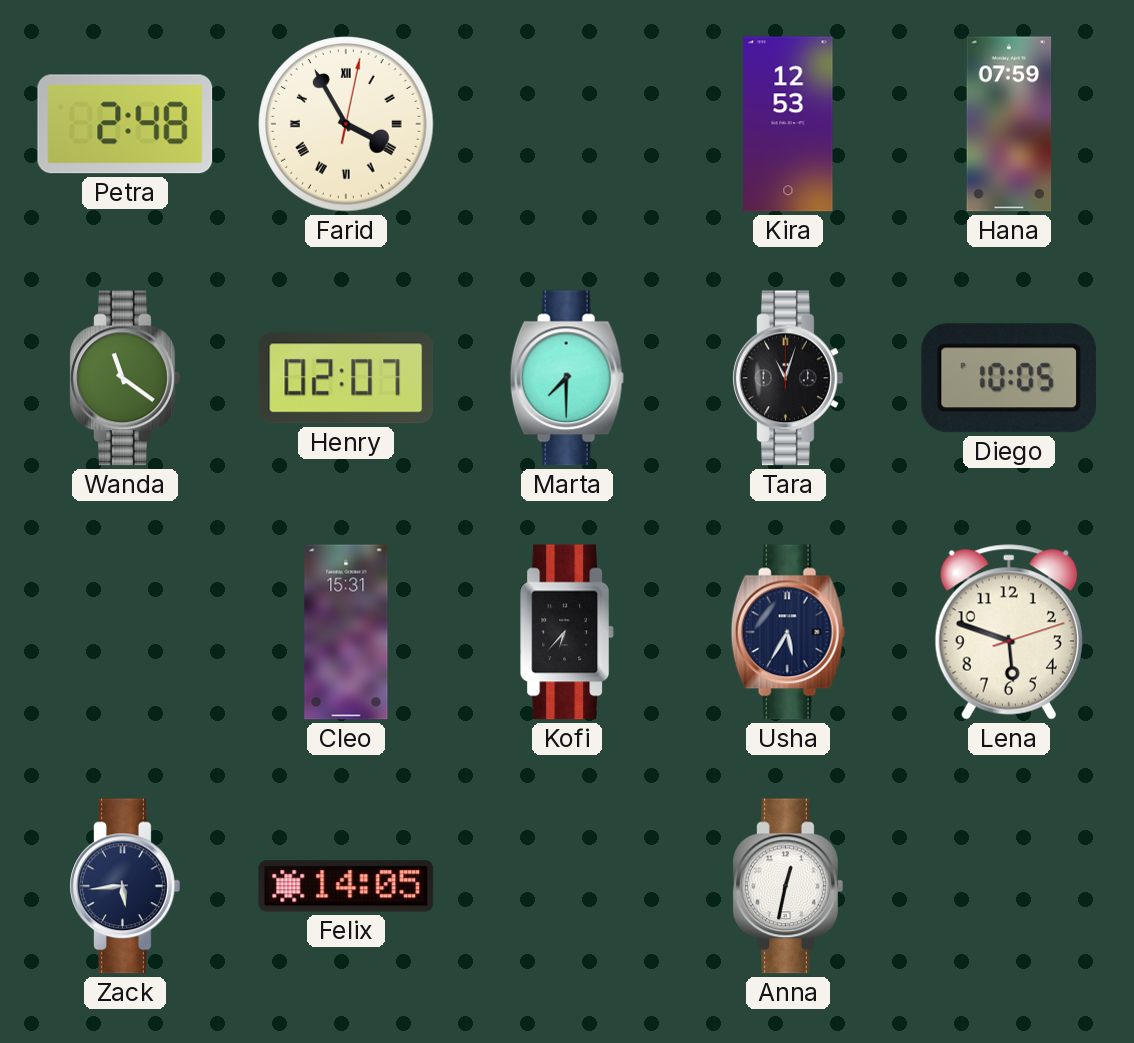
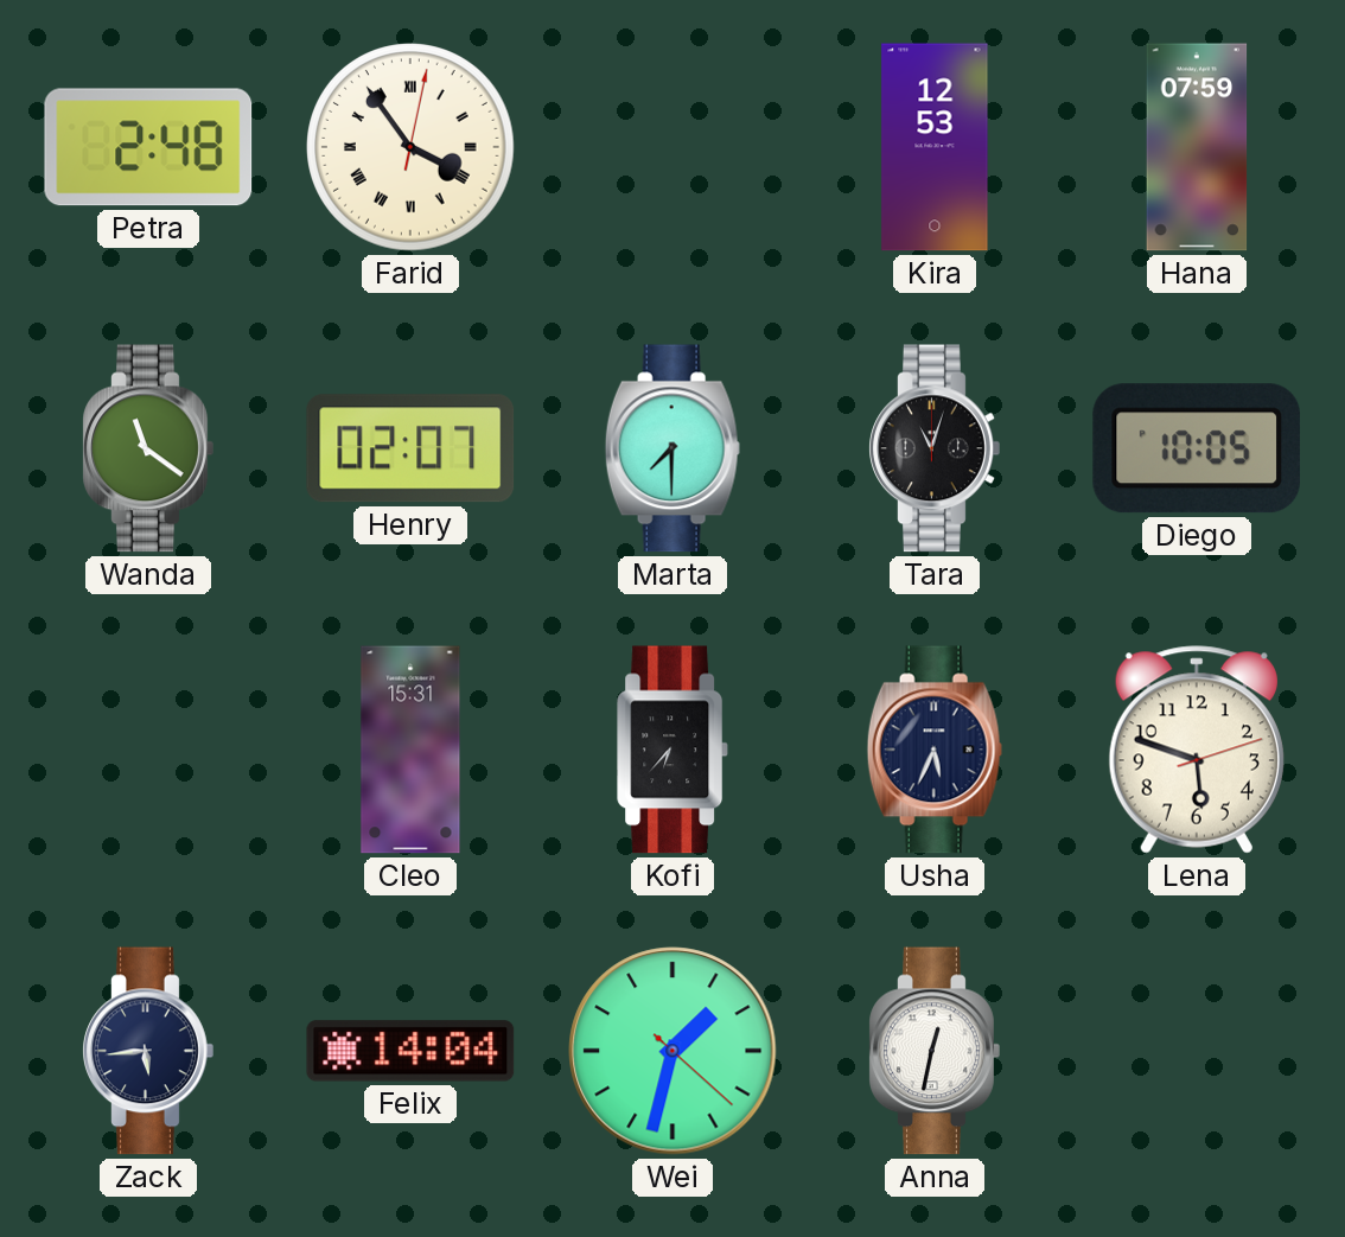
Farid: 3:55 -> 3:54 (410, 147)
Usha: 5:35 -> 5:34 (935, 750)
Felix: 14:05 -> 14:04 (410, 1051)
Wei: none -> 1:32 (672, 1051)
